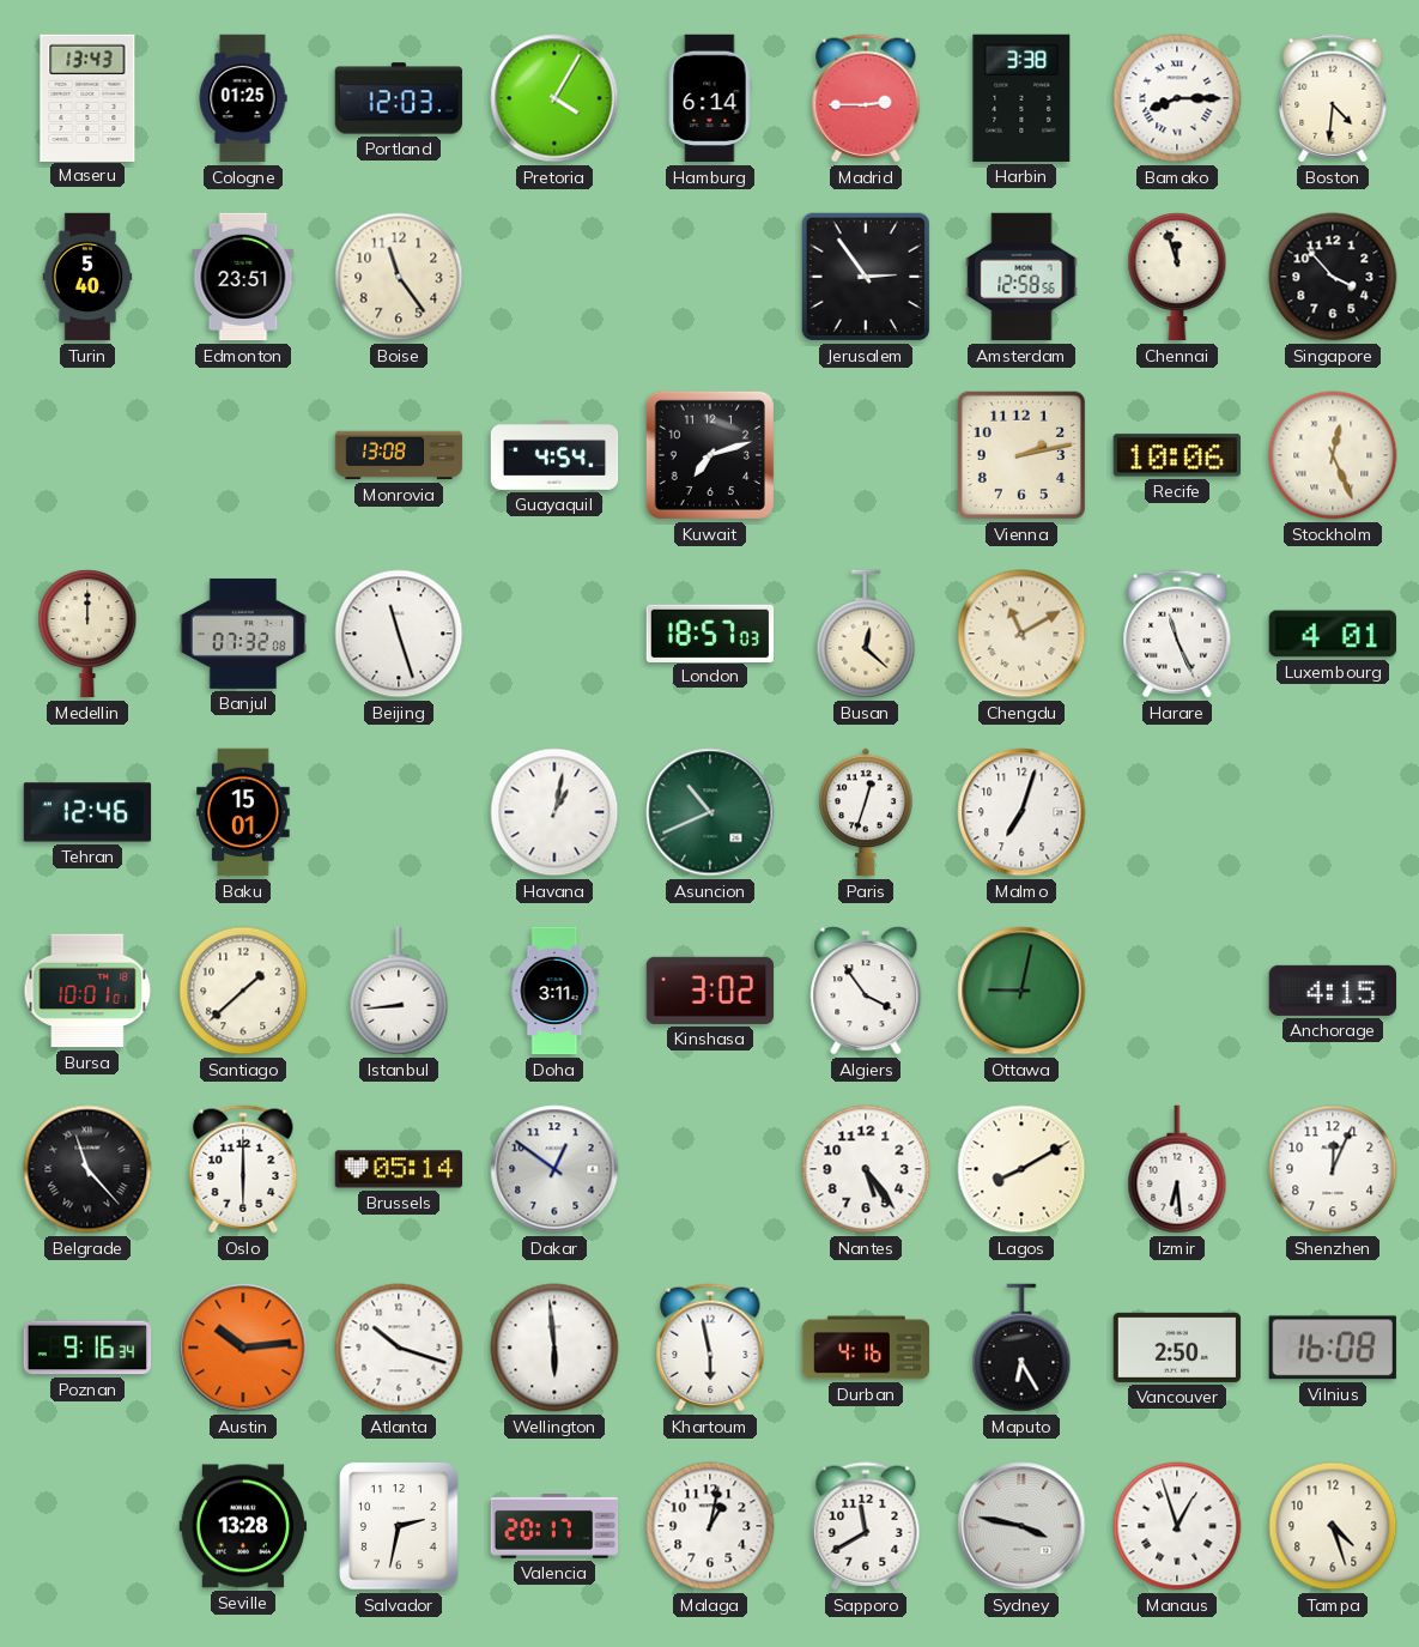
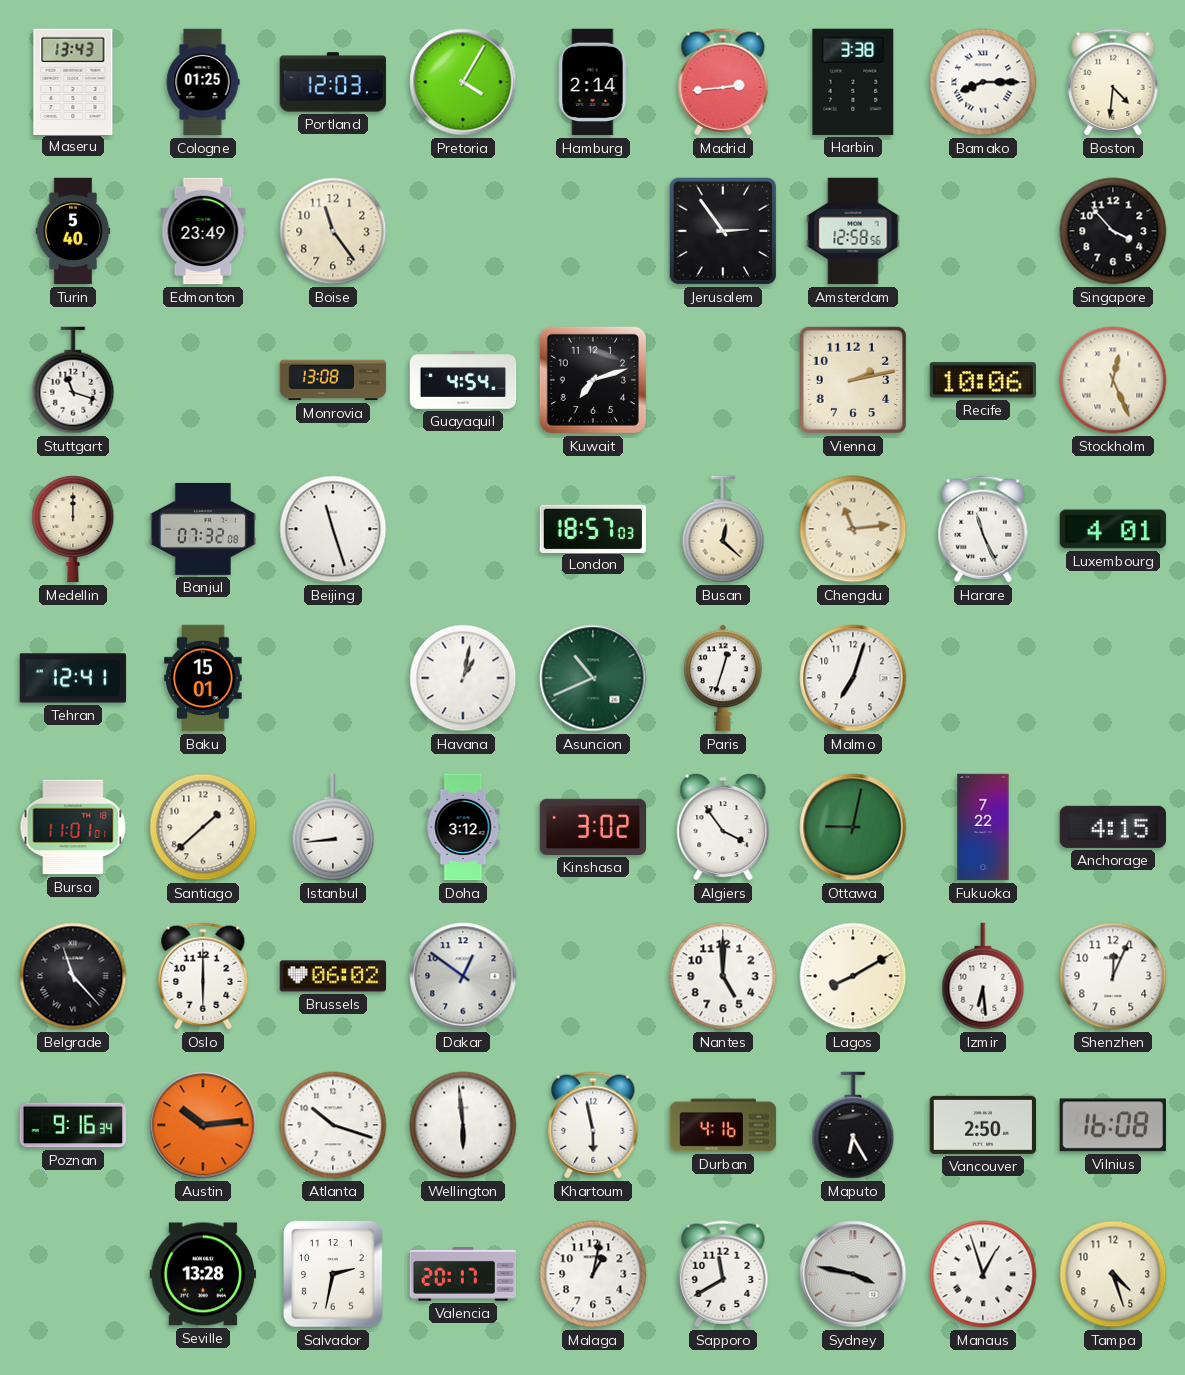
Hamburg: 6:14 -> 2:14 (593, 82)
Madrid: 2:45 -> 2:44 (723, 82)
Edmonton: 23:51 -> 23:49 (203, 231)
Chennai: 11:57 -> none (1177, 277)
Stuttgart: none -> 11:18 (73, 380)
Chengdu: 11:10 -> 11:14 (853, 529)
Tehran: 12:46 -> 12:41 (73, 678)
Bursa: 10:01 -> 11:01 (73, 827)
Doha: 3:11 -> 3:12 (463, 827)
Fukuoka: none -> 7:22 (983, 827)
Brussels: 05:14 -> 06:02 (333, 976)
Nantes: 5:24 -> 5:00 (723, 976)
